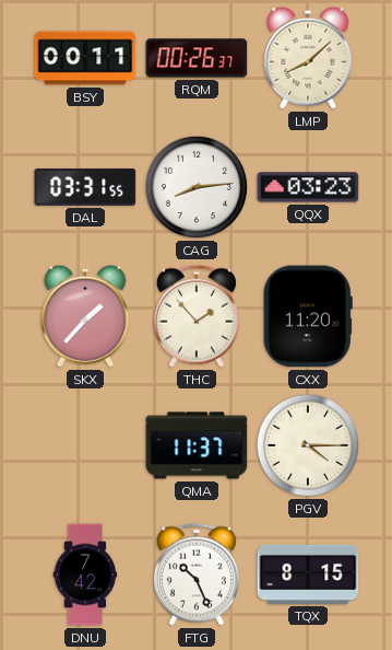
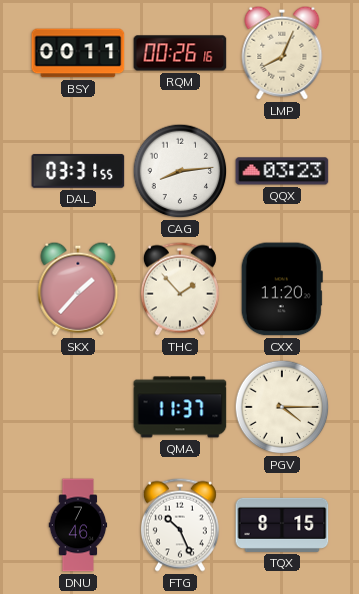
RQM: 00:26:37 -> 00:26:16 (180, 53)
LMP: 8:08 -> 8:04 (282, 53)
DNU: 7:42 -> 7:46 (78, 525)
